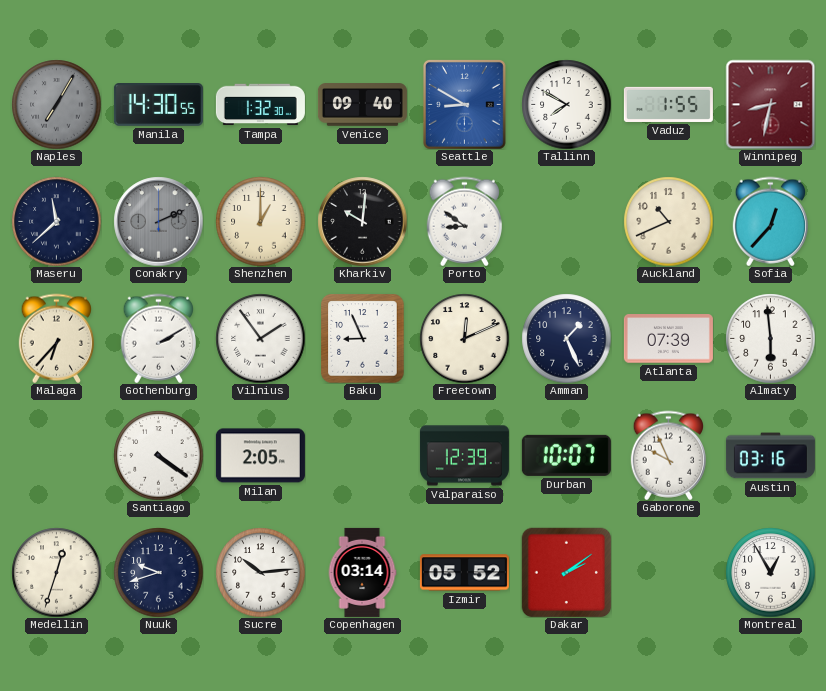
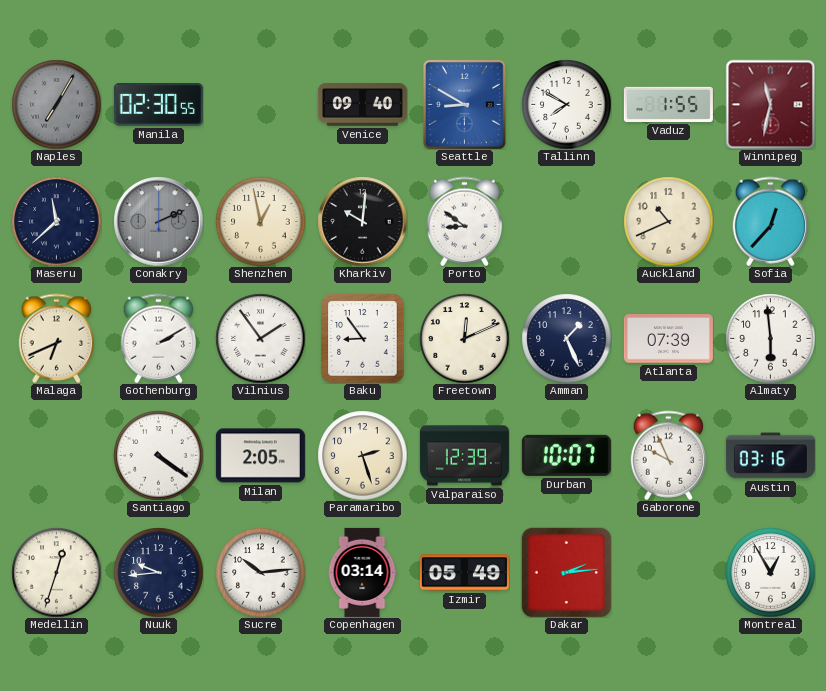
Manila: 14:30 -> 02:30 (158, 105)
Tampa: 1:32 -> none (260, 105)
Winnipeg: 8:32 -> 11:32 (770, 104)
Shenzhen: 1:00 -> 12:58 (260, 221)
Malaga: 6:37 -> 6:41 (56, 338)
Baku: 8:56 -> 8:54 (363, 338)
Paramaribo: none -> 2:27 (362, 455)
Nuuk: 9:42 -> 9:44 (158, 572)
Izmir: 05:52 -> 05:49 (464, 573)
Dakar: 2:09 -> 2:14 (566, 572)
